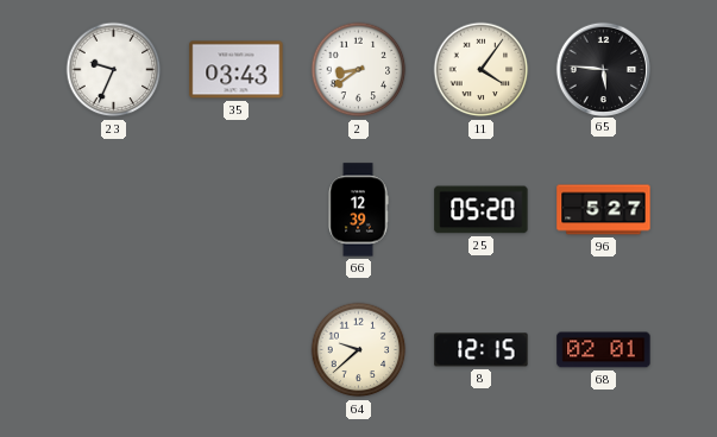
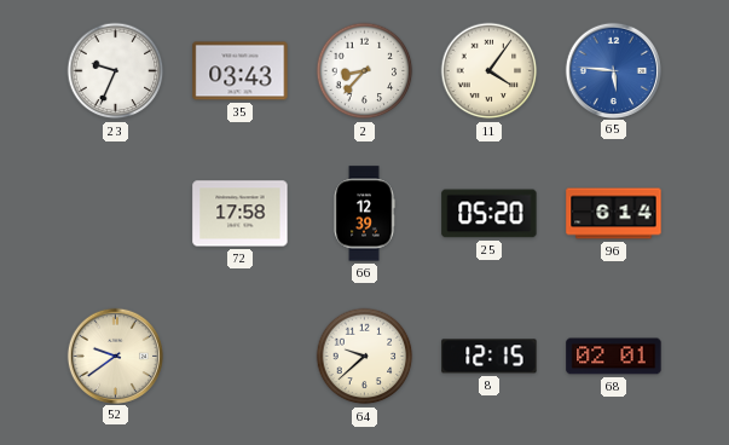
2: 8:39 -> 8:37 (365, 71)
65 dial: black -> blue (613, 70)
72: none -> 17:58 (241, 214)
96: 5:27 -> 6:14 (614, 214)
52: none -> 9:39 (115, 356)
